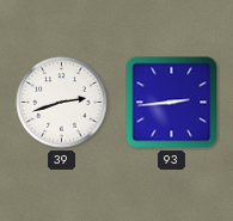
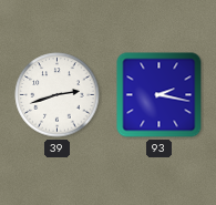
93: 2:44 -> 2:17 (160, 95)
